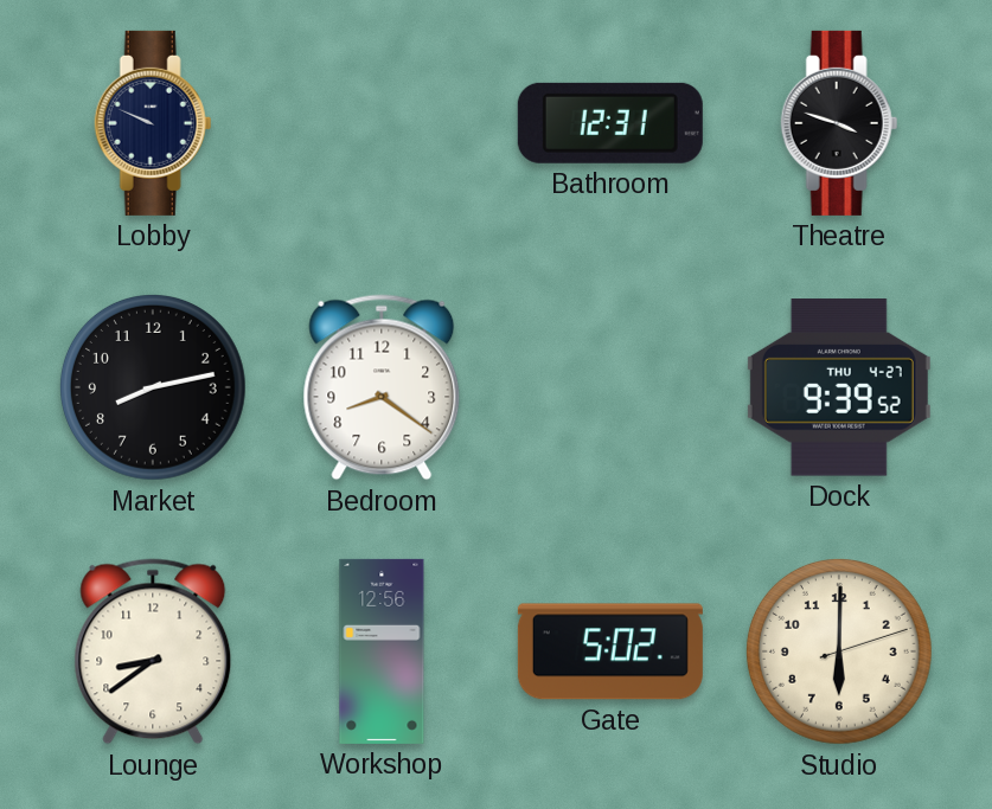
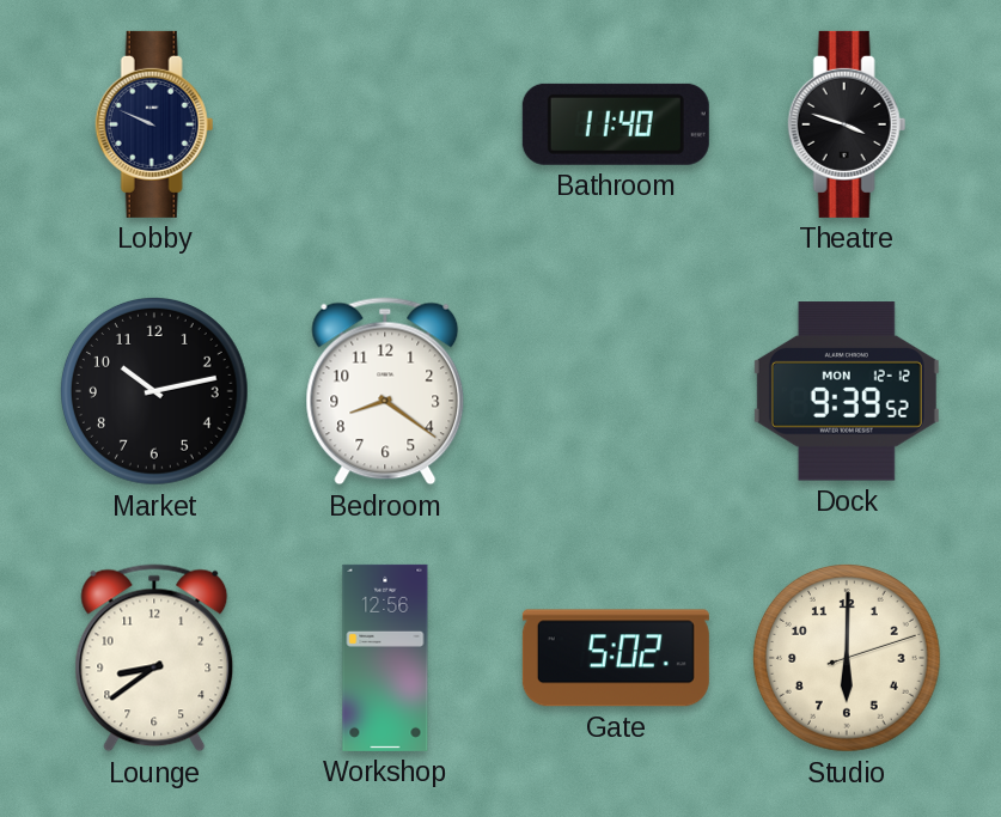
Bathroom: 12:31 -> 11:40 (616, 124)
Market: 8:13 -> 10:13 (155, 392)
Dock date: THU 4-27 -> MON 12-12 (847, 391)
